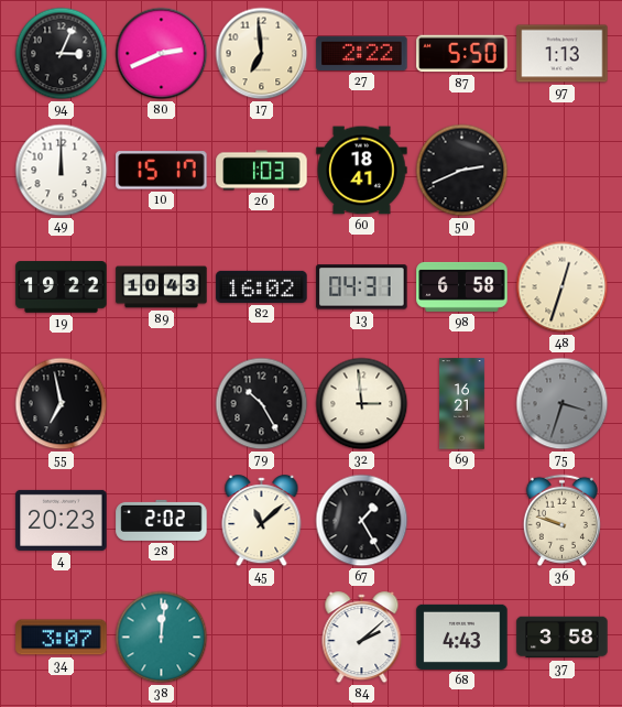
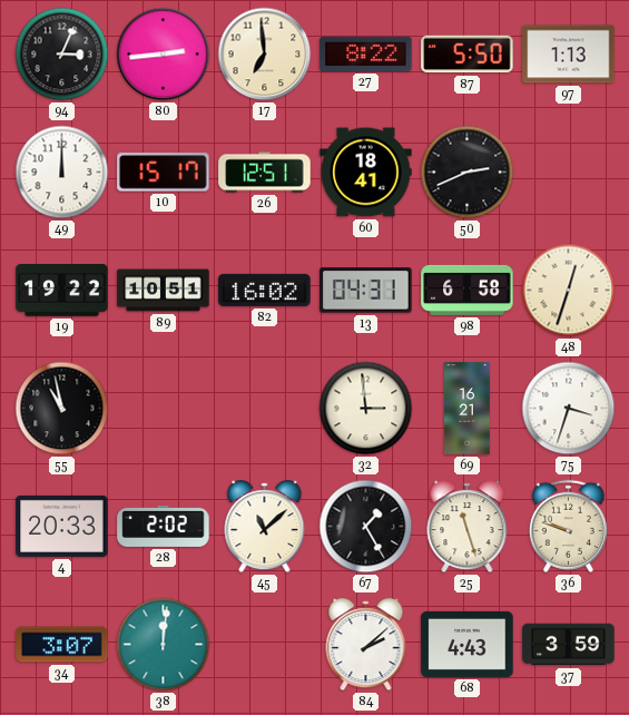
80: 2:41 -> 2:44 (164, 55)
27: 2:22 -> 8:22 (366, 53)
26: 1:03 -> 12:51 (265, 173)
89: 10:43 -> 10:51 (164, 291)
55: 6:58 -> 10:58 (62, 409)
79: 10:25 -> none (262, 404)
75 dial: grey -> white (569, 409)
4: 20:23 -> 20:33 (62, 526)
25: none -> 11:27 (468, 527)
37: 3:58 -> 3:59 (569, 645)
